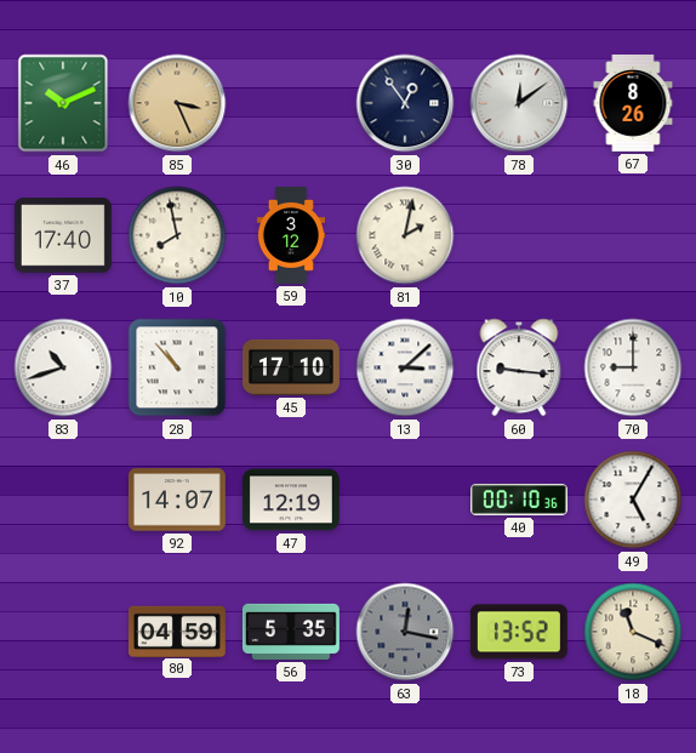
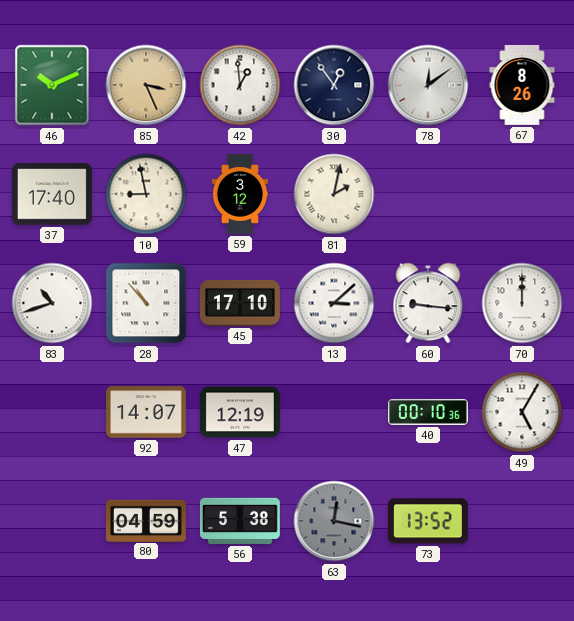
42: none -> 12:59 (240, 85)
10: 7:58 -> 8:58 (146, 194)
70: 9:00 -> 12:00 (522, 303)
56: 5:35 -> 5:38 (240, 521)
18: 11:19 -> none (633, 632)
